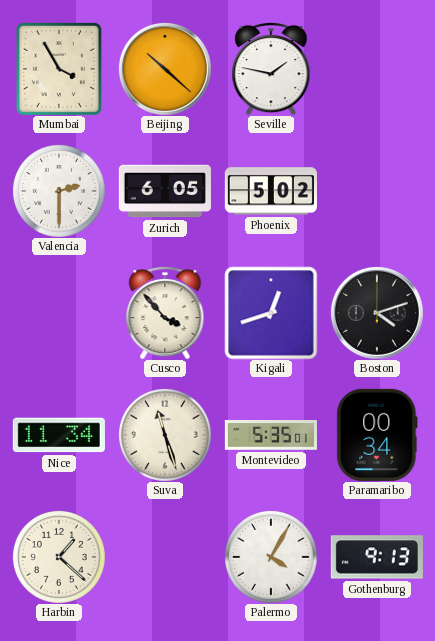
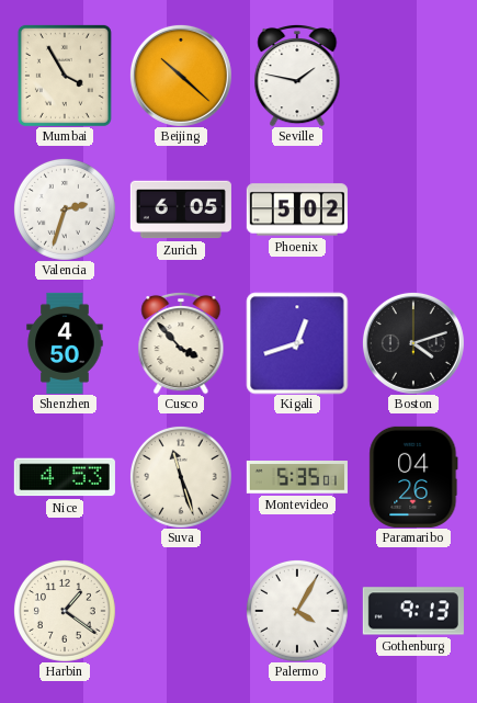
Valencia: 2:30 -> 2:33 (65, 209)
Shenzhen: none -> 4:50 (65, 343)
Nice: 11:34 -> 4:53 (65, 477)
Paramaribo: 00:34 -> 04:26 (413, 477)
Harbin: 1:22 -> 1:21 (65, 611)
